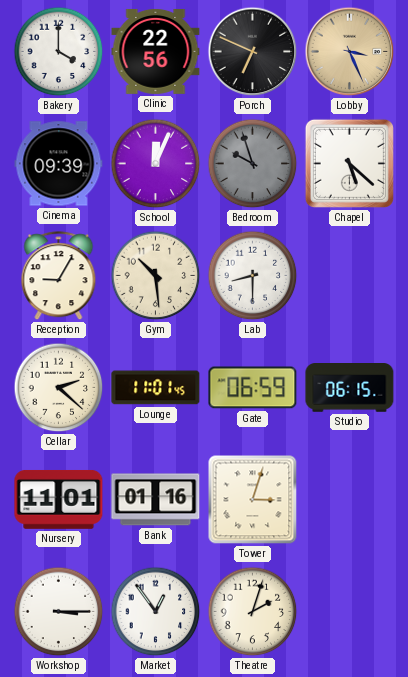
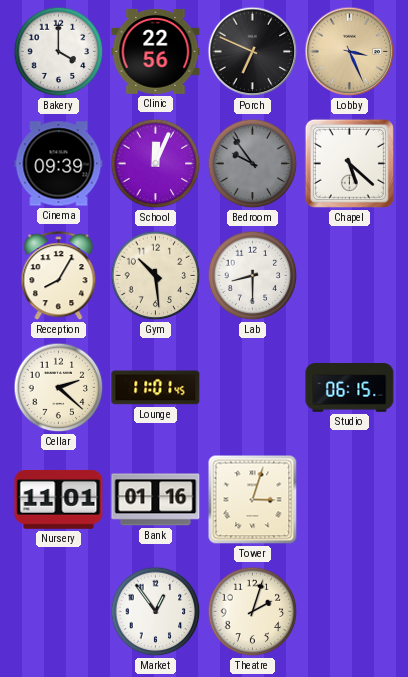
Bedroom: 9:57 -> 9:54 (253, 164)
Reception: 9:05 -> 8:05 (59, 276)
Gate: 06:59 -> none (253, 388)
Workshop: 3:15 -> none (59, 612)
